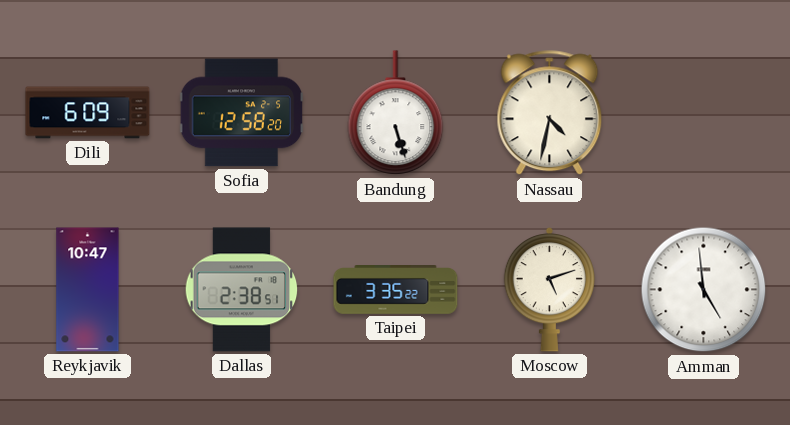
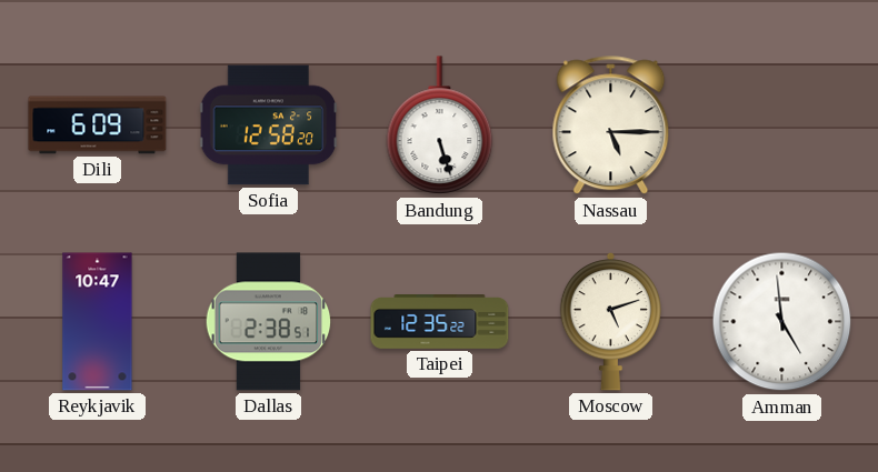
Nassau: 4:32 -> 5:15 (611, 125)
Taipei: 3:35 -> 12:35 (440, 322)
